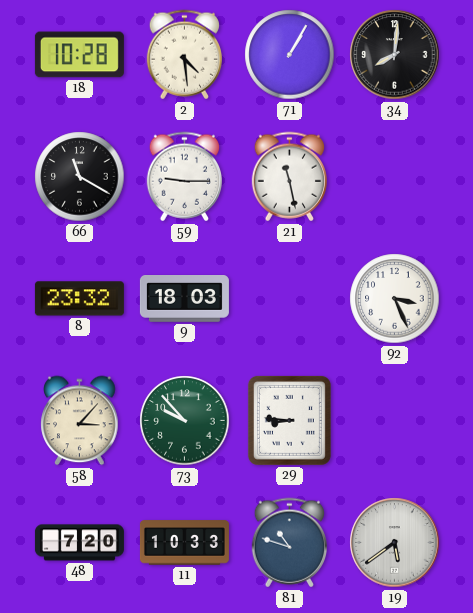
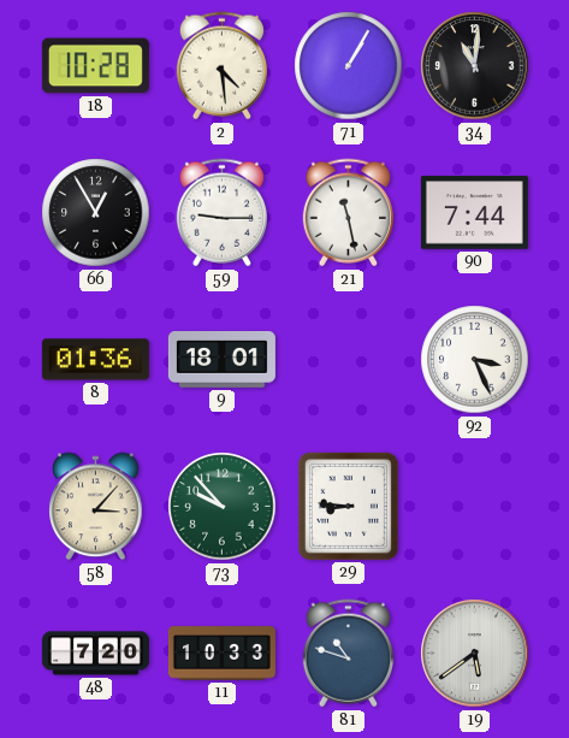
34: 8:01 -> 11:01 (475, 66)
66: 11:20 -> 12:55 (96, 213)
90: none -> 7:44 (474, 213)
8: 23:32 -> 01:36 (95, 360)
9: 18:03 -> 18:01 (221, 360)
